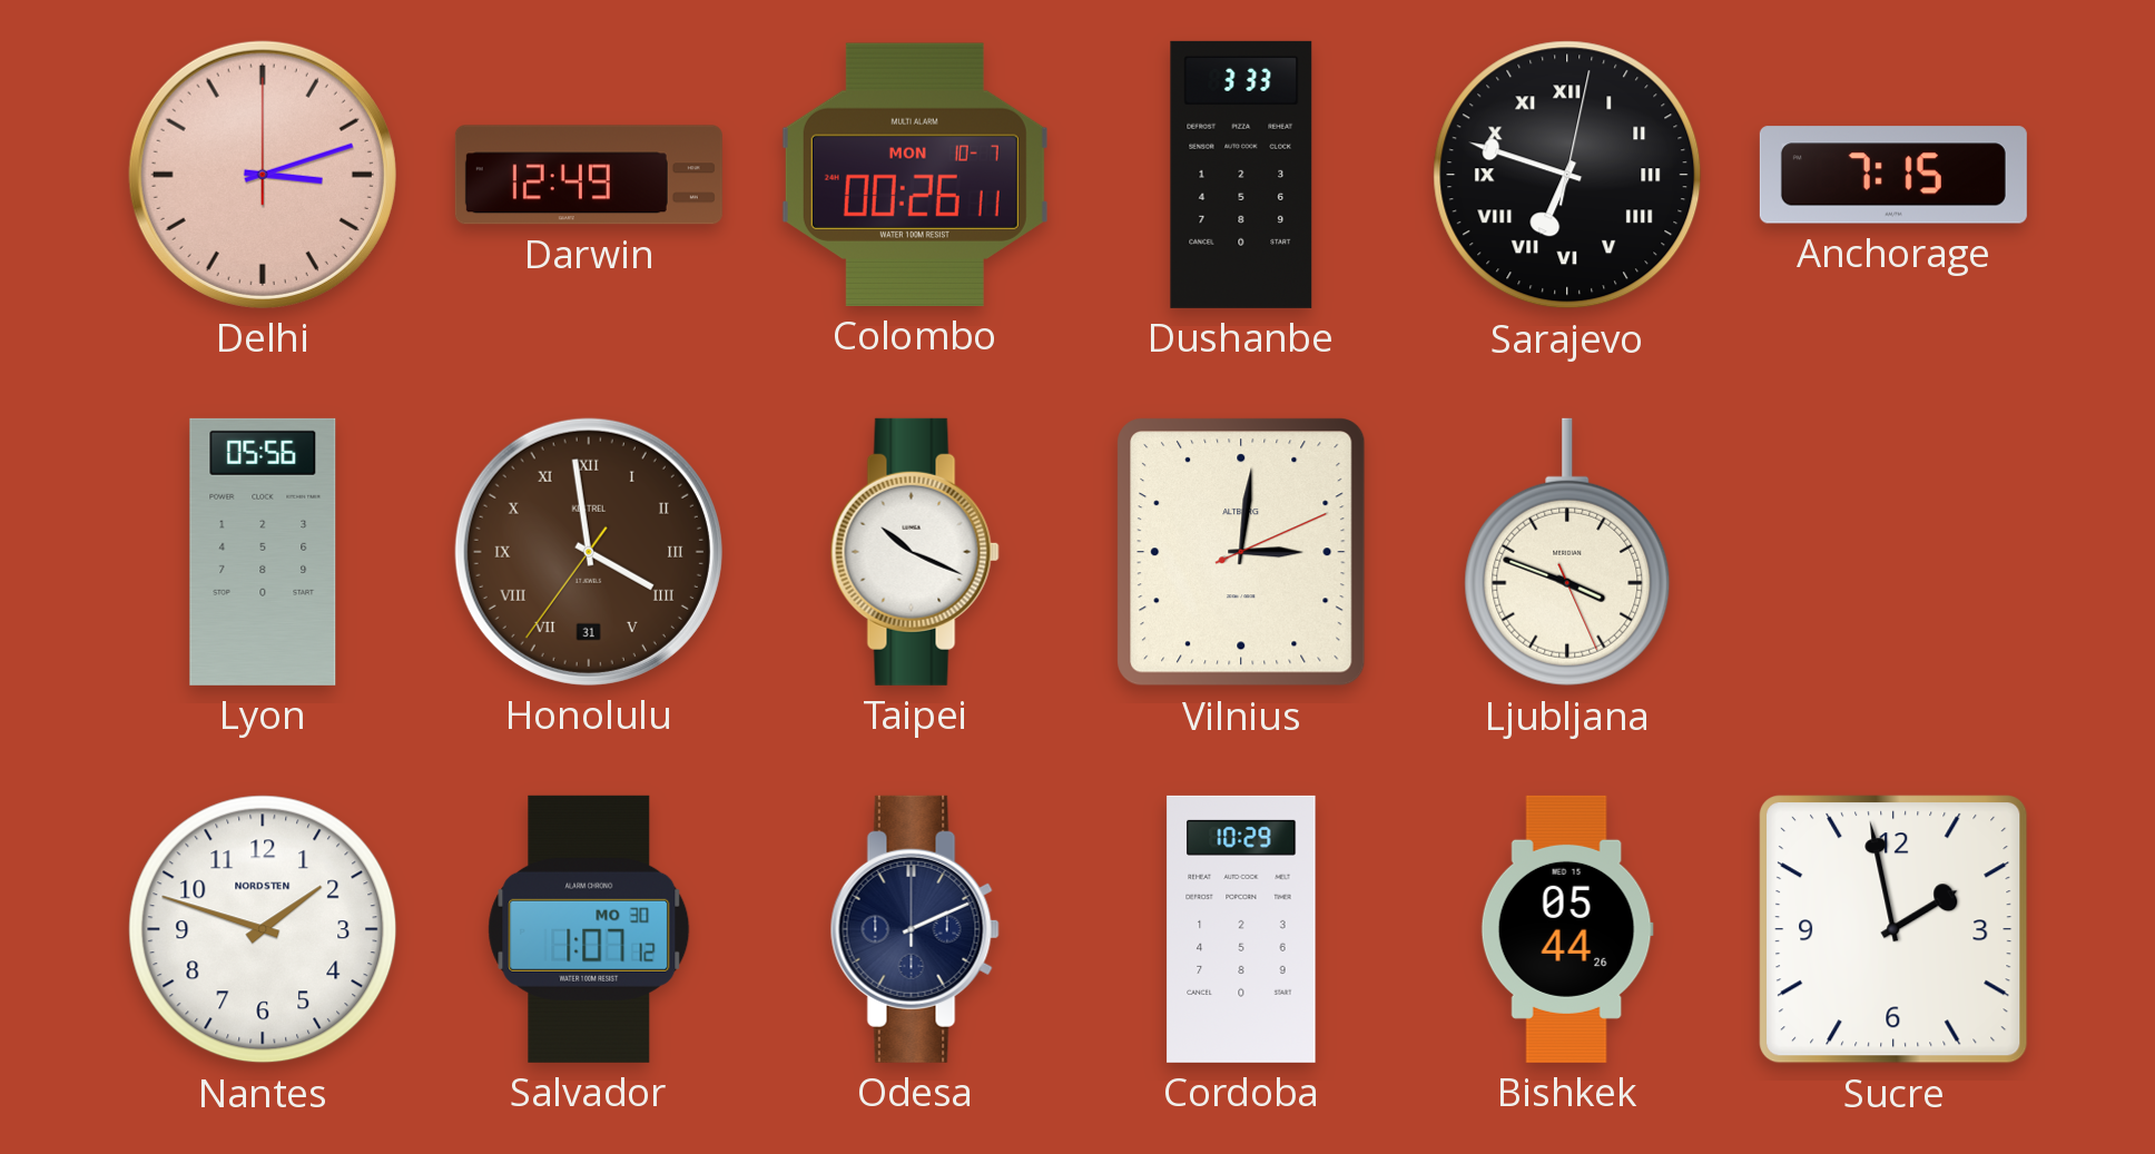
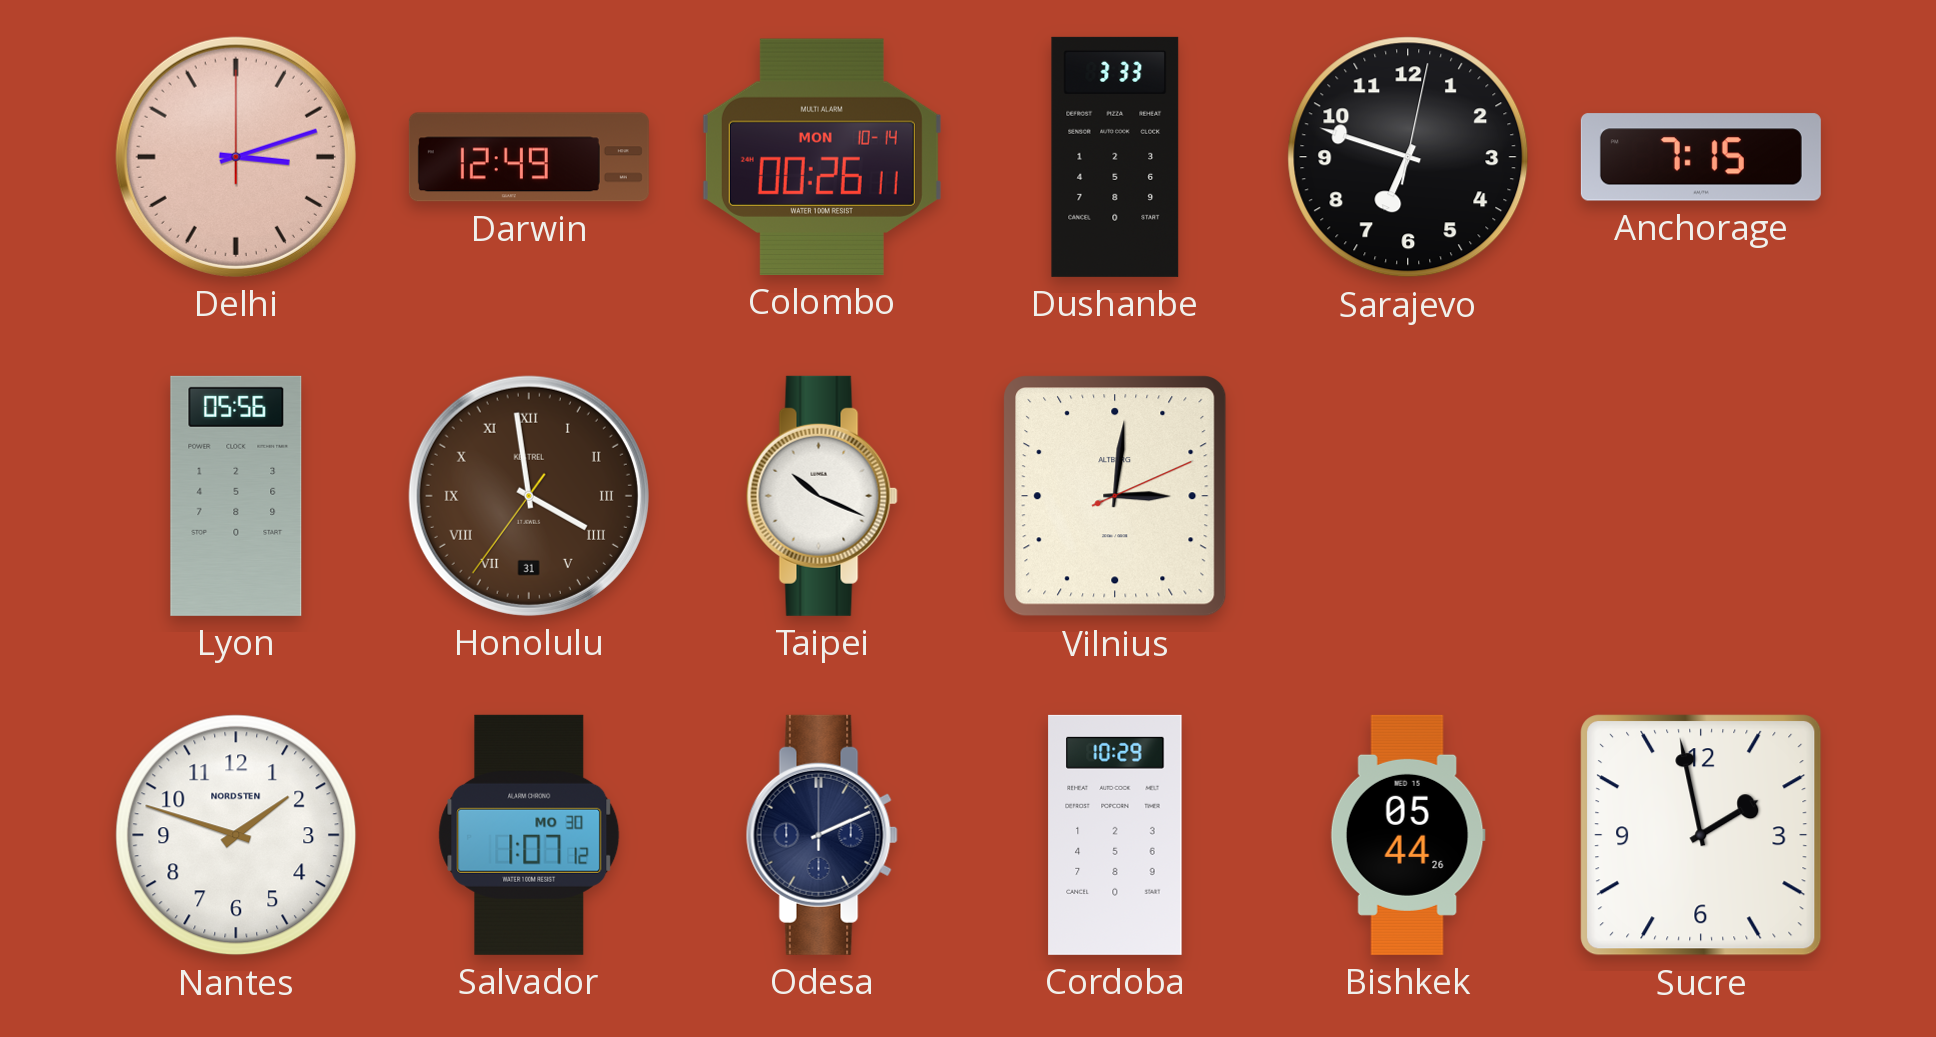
Colombo date: MON 10-7 -> MON 10-14 (822, 157)
Sarajevo numerals: Roman -> Arabic (1408, 157)
Ljubljana: 3:48 -> none (1567, 552)
